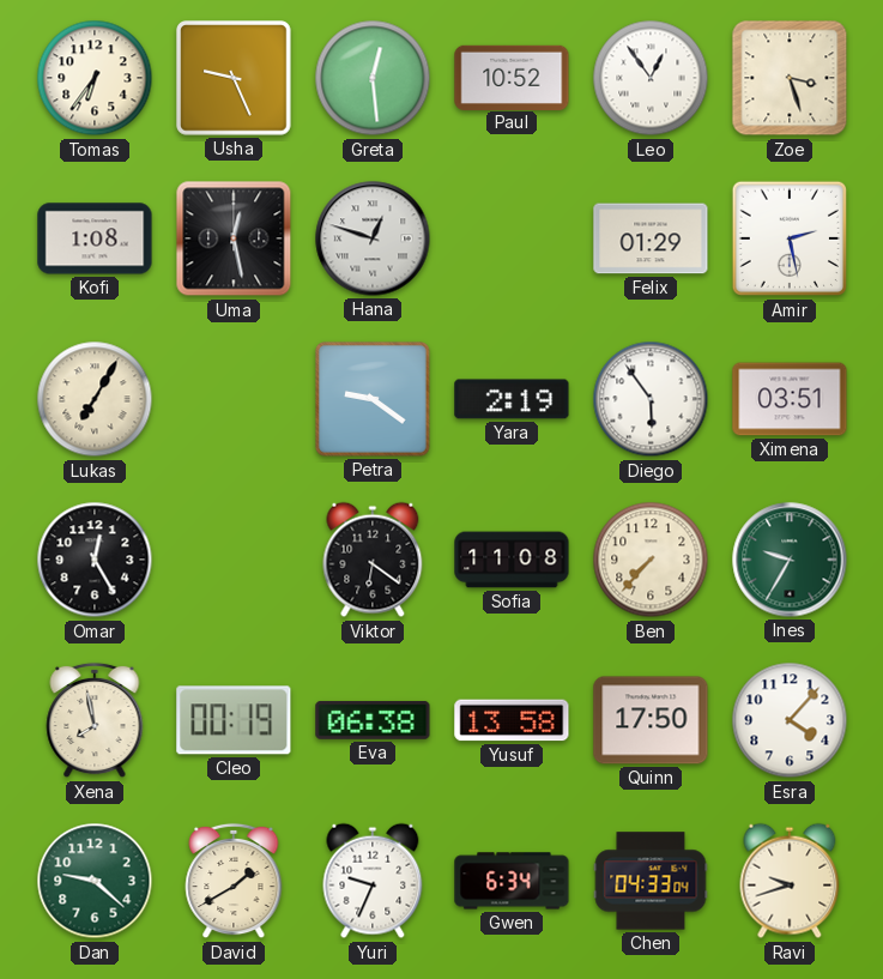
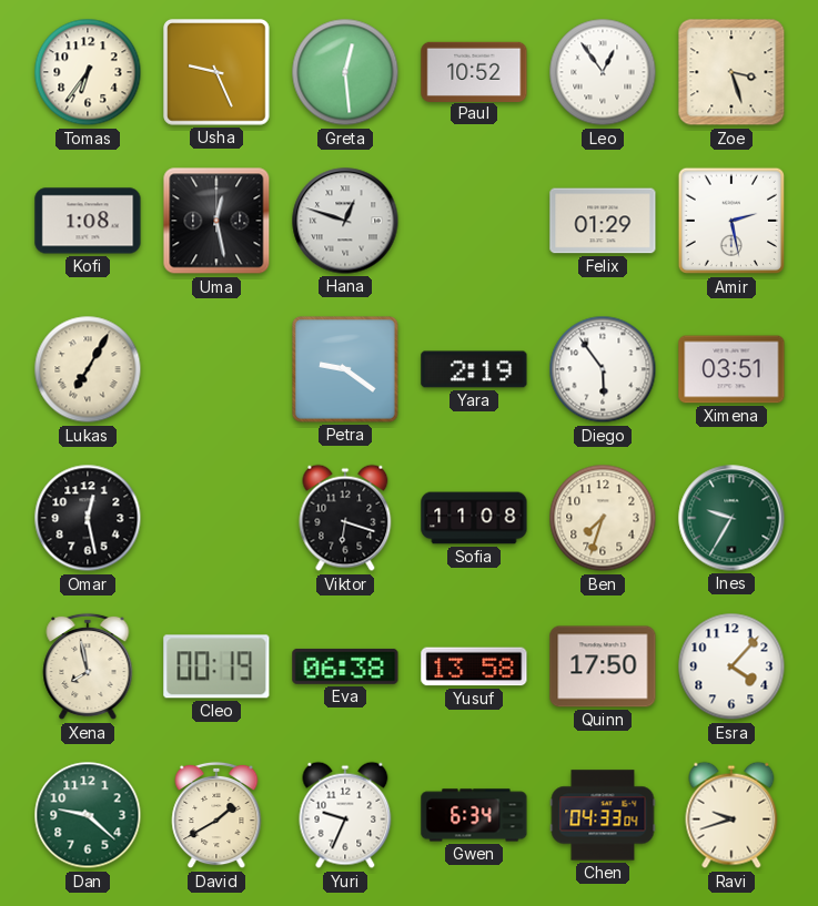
Omar: 12:25 -> 12:28 (88, 518)
Viktor: 6:21 -> 6:18 (345, 518)
Ben: 7:37 -> 7:33 (603, 518)
